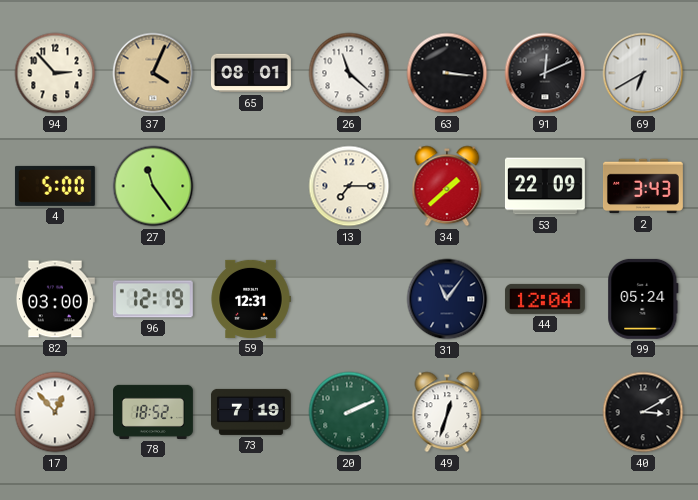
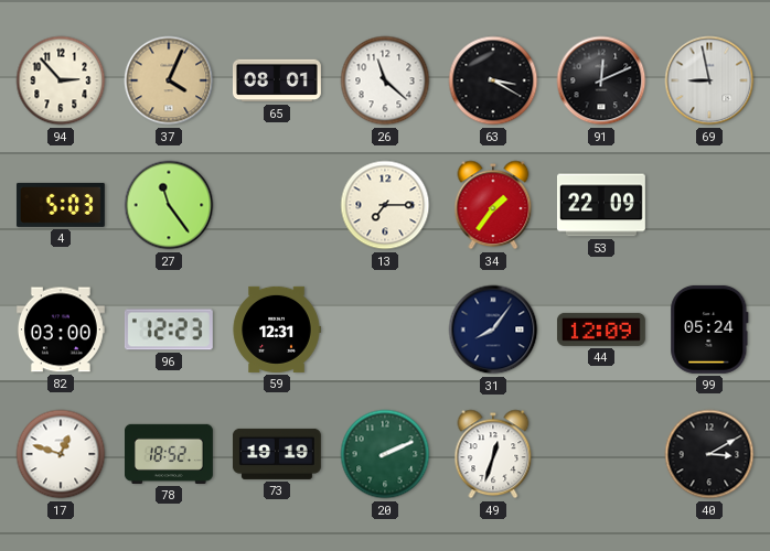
63: 3:16 -> 3:20 (493, 80)
69: 6:40 -> 8:58 (709, 80)
4: 5:00 -> 5:03 (61, 205)
34: 1:38 -> 1:36 (493, 205)
2: 3:43 -> none (643, 186)
96: 12:19 -> 12:23 (169, 329)
31: 11:06 -> 8:06 (493, 329)
44: 12:04 -> 12:09 (601, 329)
17: 12:53 -> 12:48 (61, 454)
73: 7:19 -> 19:19 (277, 454)
